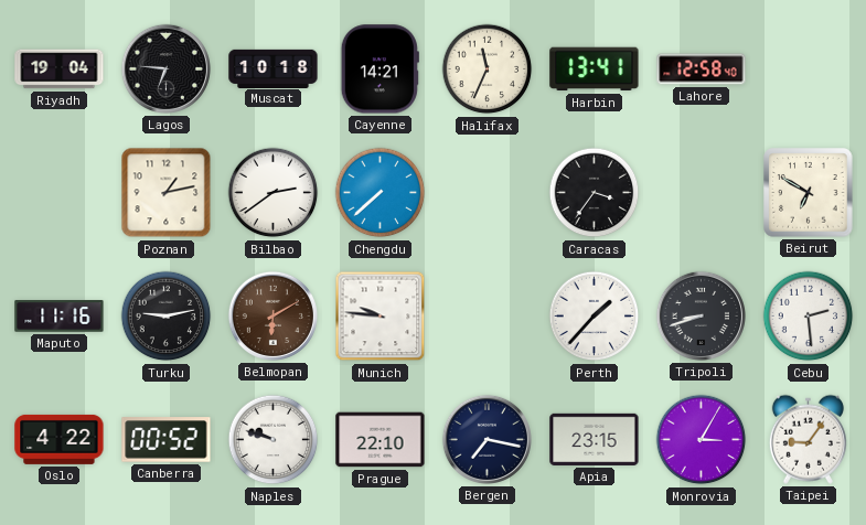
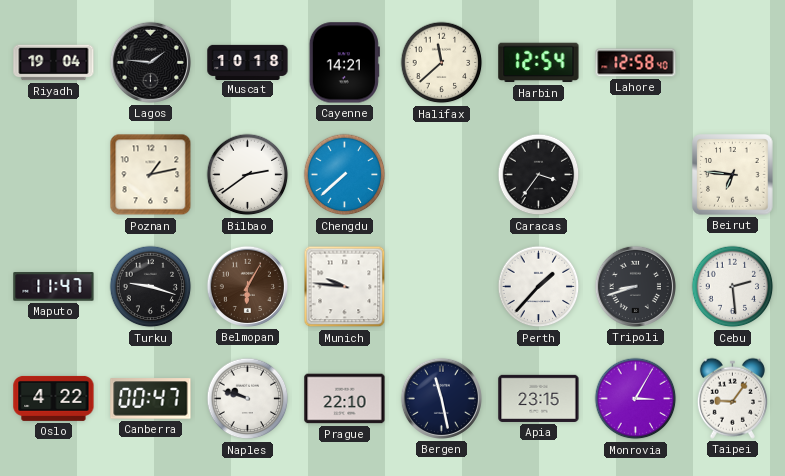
Lagos: 6:46 -> 1:46 (150, 62)
Halifax: 11:34 -> 11:38 (442, 63)
Harbin: 13:41 -> 12:54 (539, 63)
Beirut: 6:50 -> 6:46 (733, 175)
Maputo: 11:16 -> 11:47 (54, 287)
Turku: 9:13 -> 9:18 (151, 287)
Belmopan: 6:10 -> 6:05 (247, 286)
Canberra: 00:52 -> 00:47 (151, 399)
Bergen: 7:17 -> 11:28 (441, 398)
